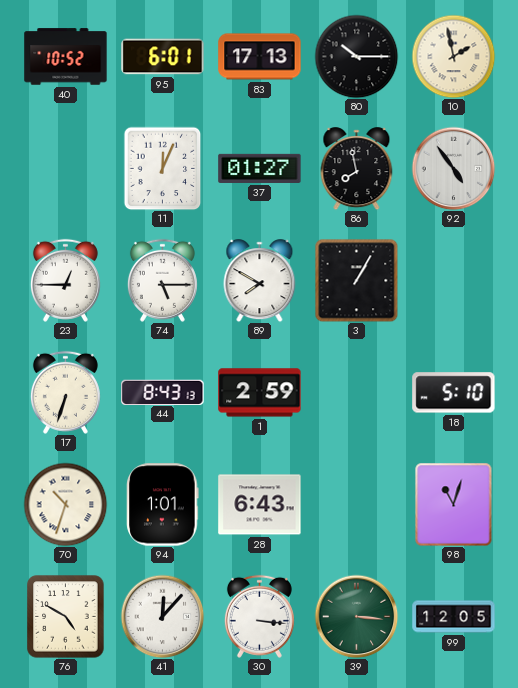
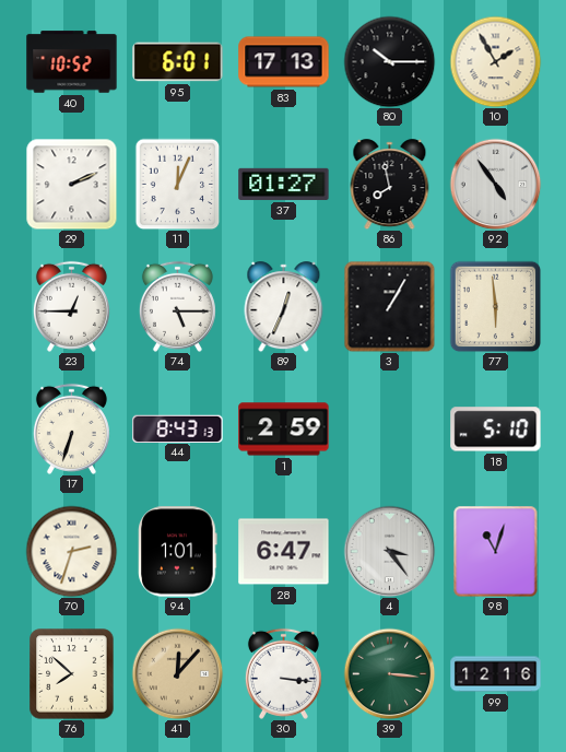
10: 1:58 -> 1:55 (495, 61)
29: none -> 2:11 (71, 184)
89: 7:50 -> 12:34 (284, 307)
77: none -> 5:59 (495, 306)
70: 10:33 -> 2:33 (71, 551)
28: 6:43 -> 6:47 (284, 552)
4: none -> 3:24 (389, 551)
76: 4:50 -> 7:52 (72, 674)
41 dial: white -> champagne (177, 673)
99: 12:05 -> 12:16 (496, 674)
